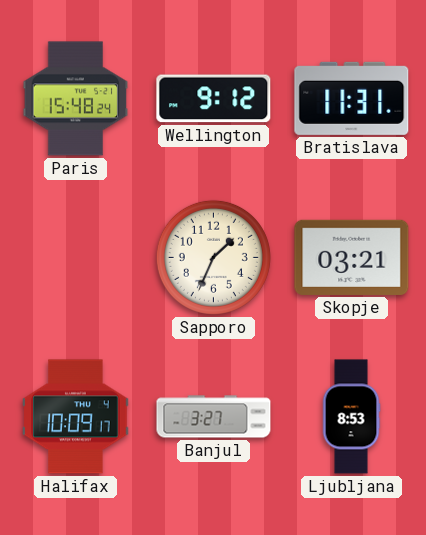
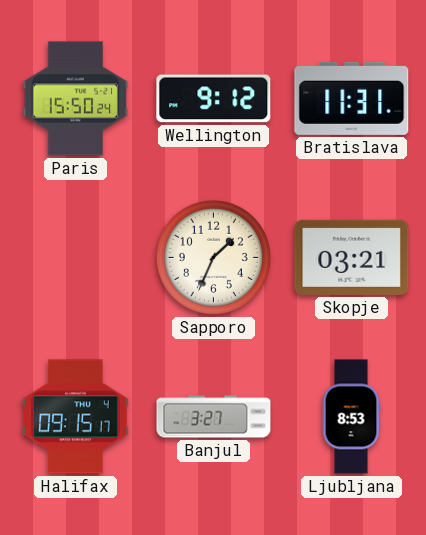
Paris: 15:48 -> 15:50 (76, 99)
Halifax: 10:09 -> 09:15 (76, 417)
